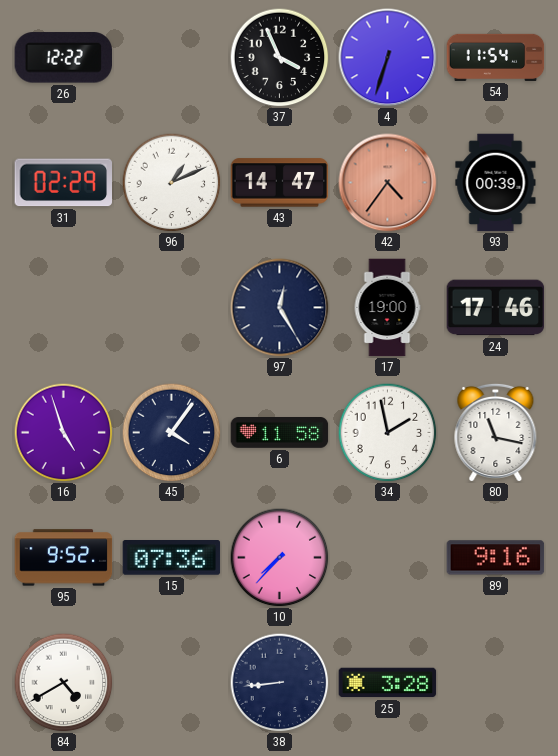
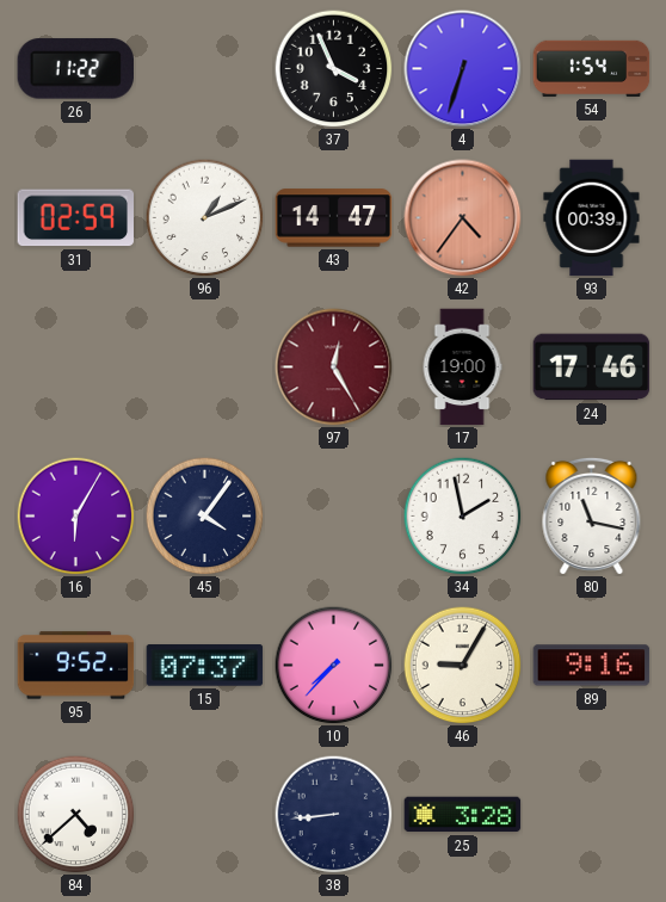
26: 12:22 -> 11:22 (75, 69)
54: 11:54 -> 1:54 (592, 68)
31: 02:29 -> 02:59 (76, 218)
97 dial: navy -> burgundy (334, 367)
16: 4:57 -> 6:05 (76, 517)
6: 11:58 -> none (280, 433)
15: 07:36 -> 07:37 (205, 666)
46: none -> 9:05 (463, 666)
84: 4:40 -> 4:38 (76, 815)
